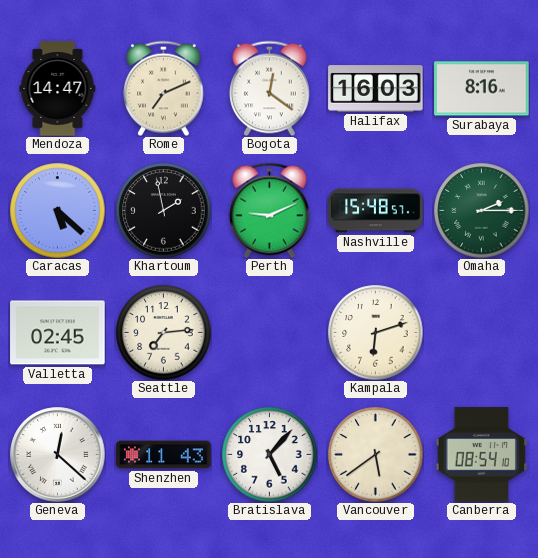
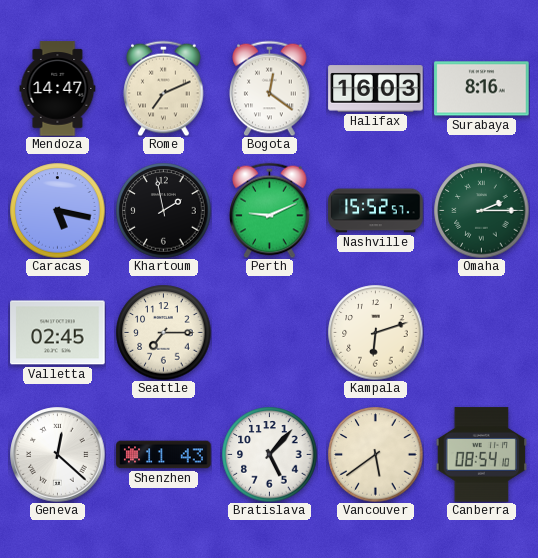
Caracas: 5:22 -> 5:17 (57, 210)
Nashville: 15:48 -> 15:52 (376, 211)
Seattle: 7:14 -> 7:15 (163, 332)
